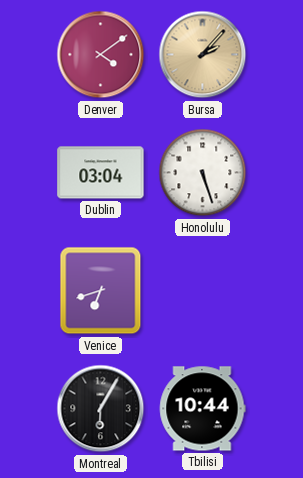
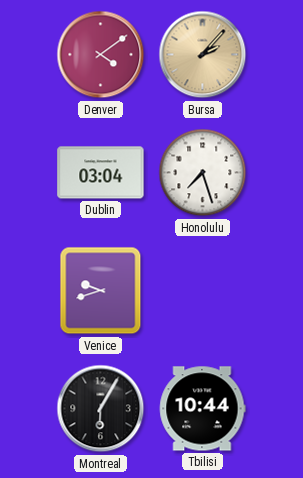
Honolulu: 5:27 -> 7:27 (203, 173)
Venice: 6:42 -> 9:42 (101, 291)
